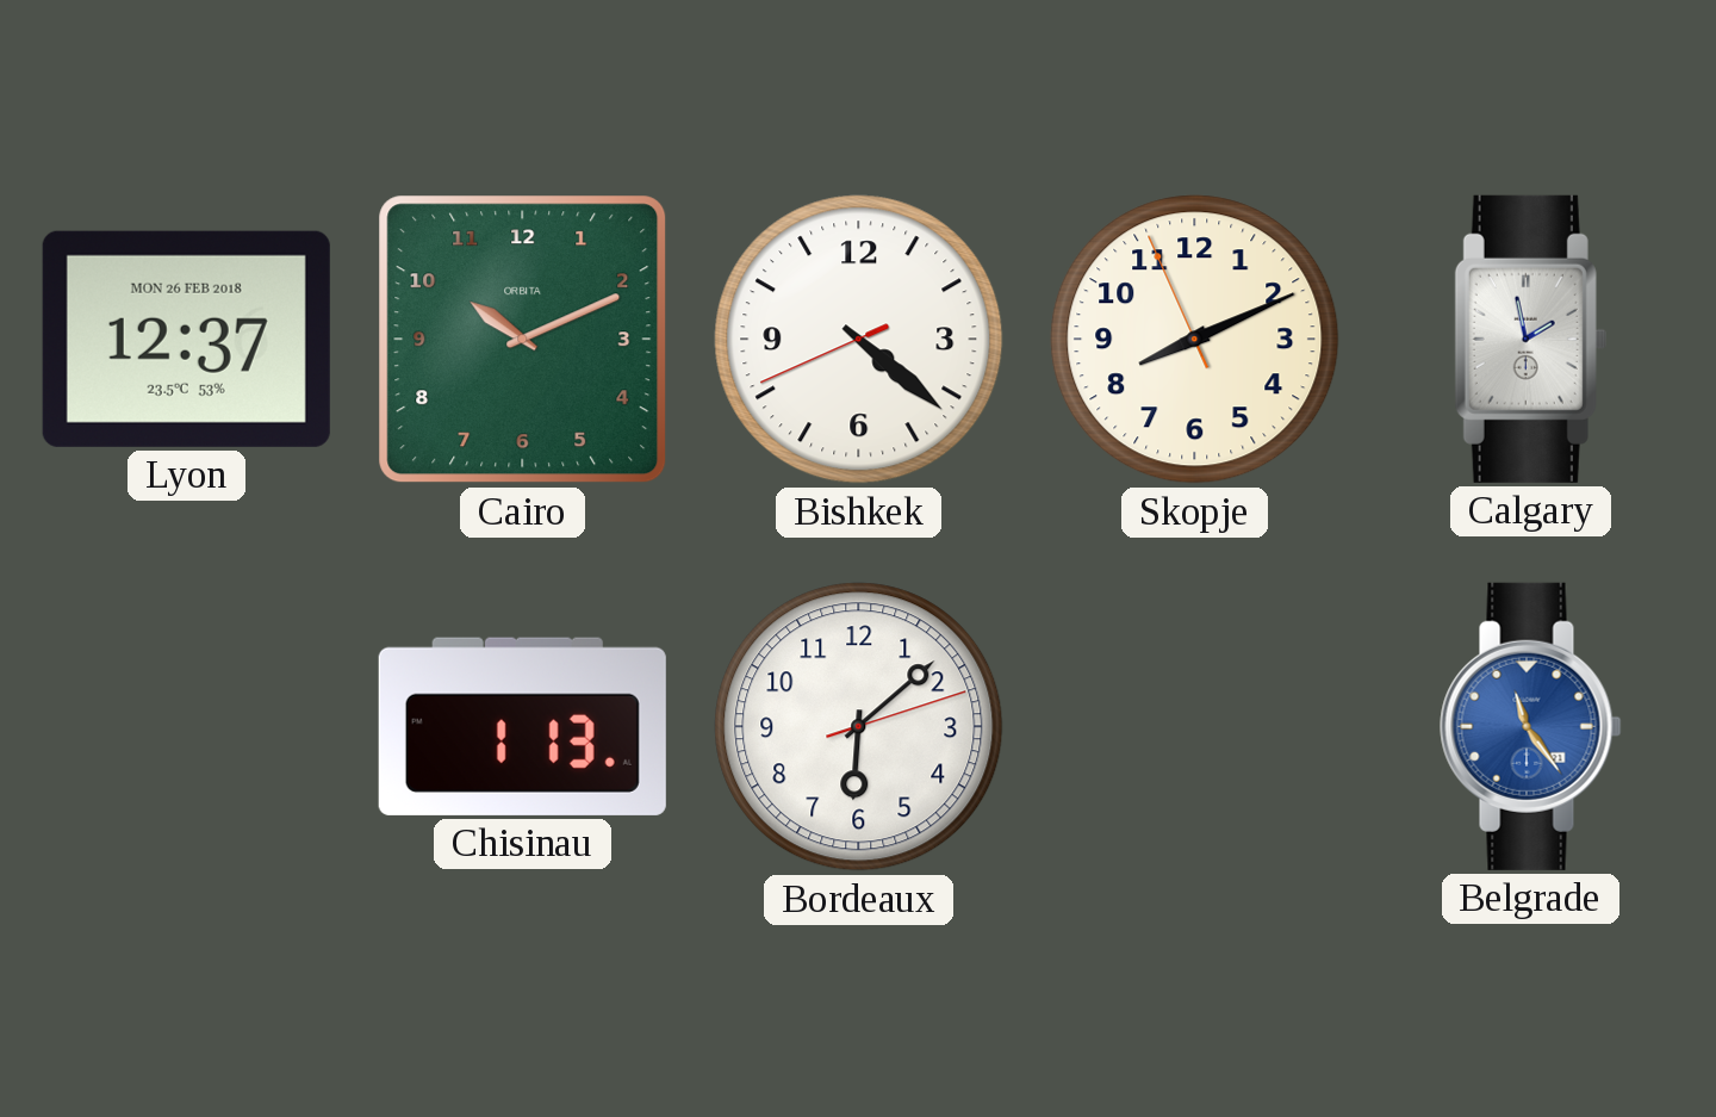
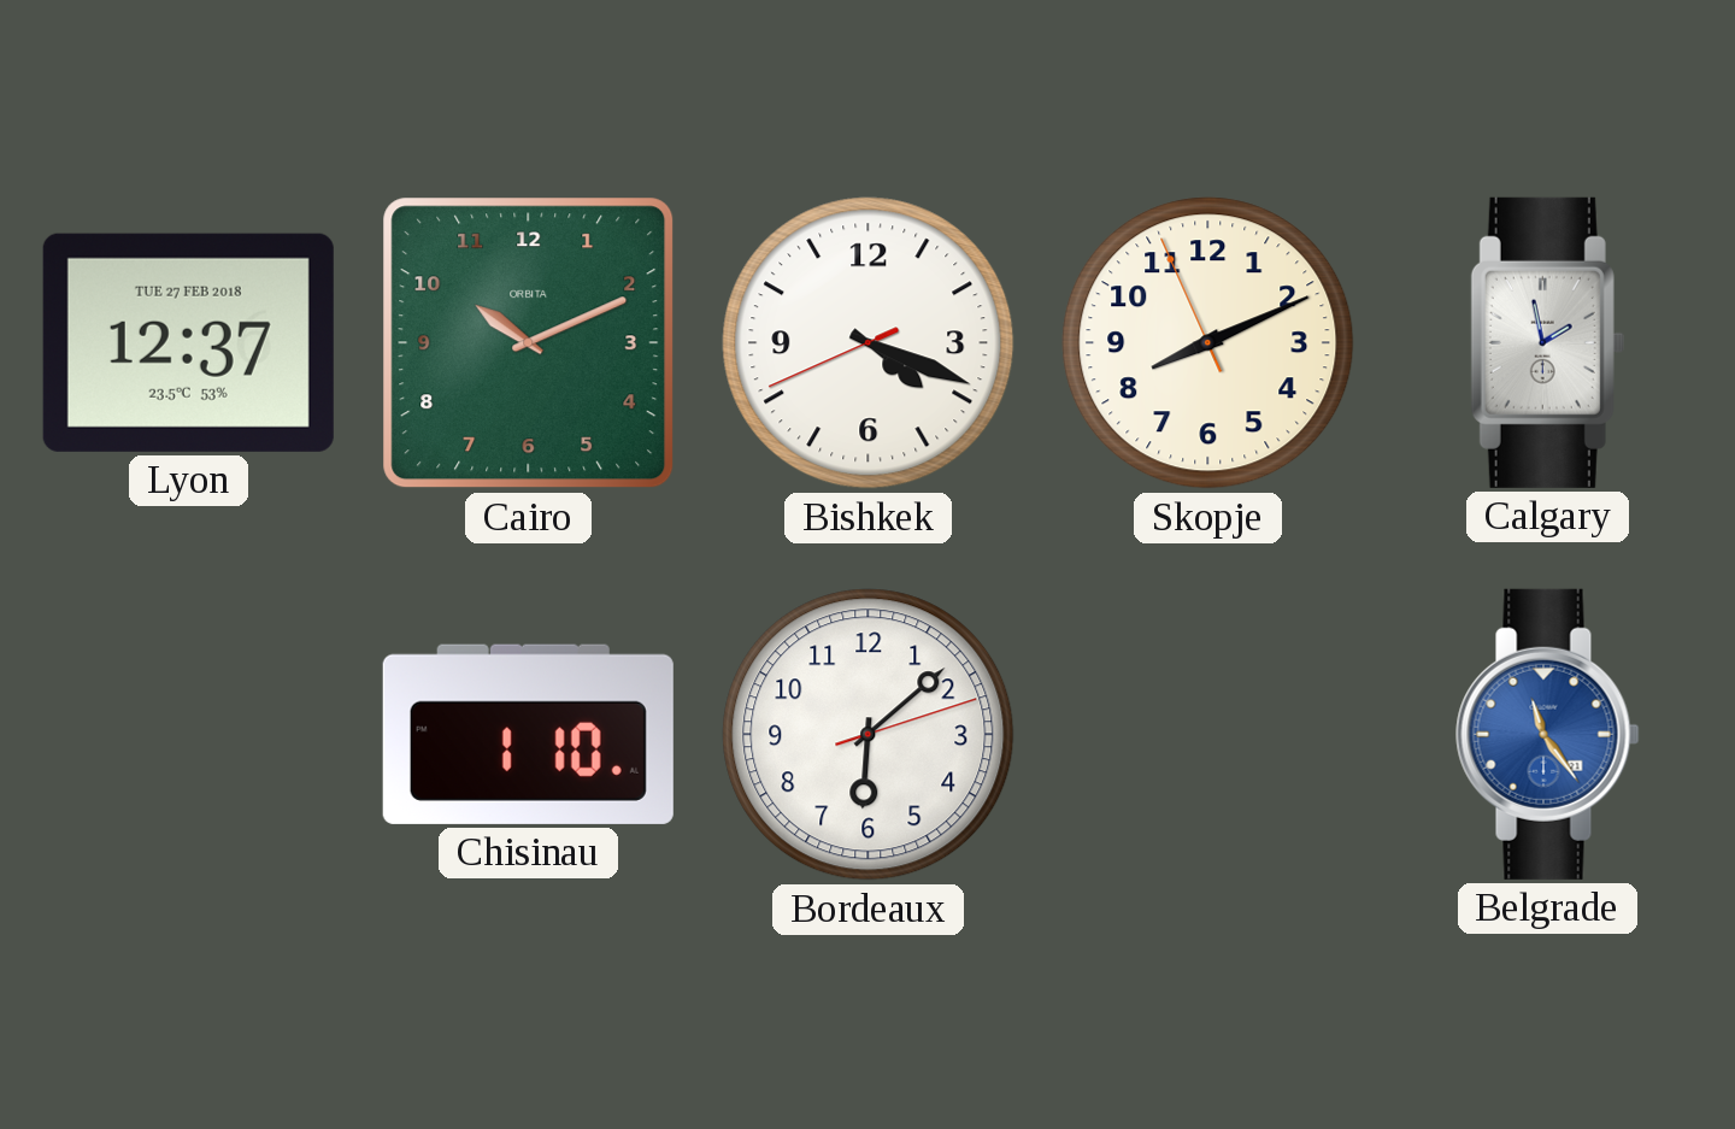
Lyon date: MON 26 FEB 2018 -> TUE 27 FEB 2018 (188, 342)
Bishkek: 4:21 -> 4:18 (869, 343)
Chisinau: 1:13 -> 1:10 (528, 734)
